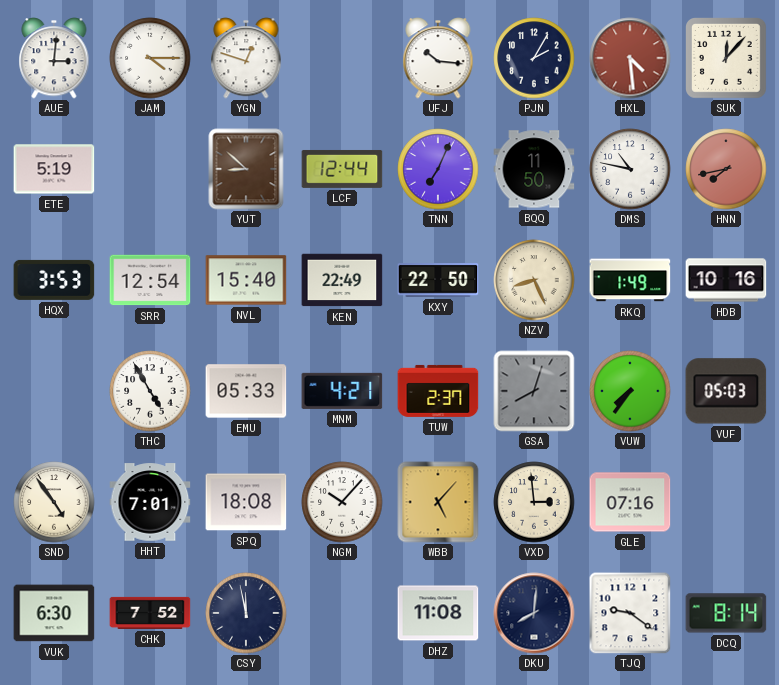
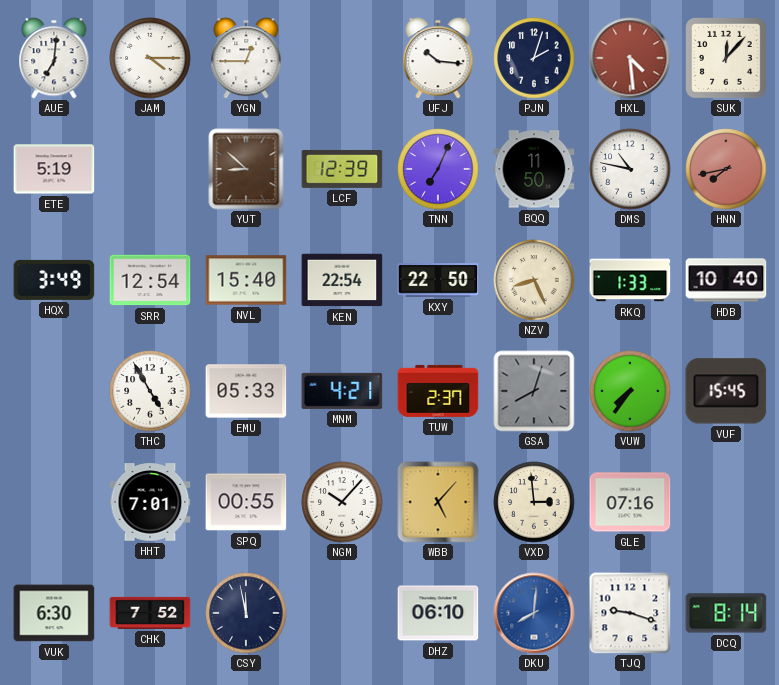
AUE: 3:01 -> 7:01 (54, 58)
YGN: 12:48 -> 12:45 (246, 58)
PJN: 2:05 -> 2:03 (534, 58)
LCF: 12:44 -> 12:39 (342, 169)
HQX: 3:53 -> 3:49 (54, 280)
KEN: 22:49 -> 22:54 (342, 280)
RKQ: 1:49 -> 1:33 (630, 280)
HDB: 10:16 -> 10:40 (726, 280)
VUF: 05:03 -> 15:45 (726, 391)
SND: 4:54 -> none (54, 502)
SPQ: 18:08 -> 00:55 (246, 502)
DHZ: 11:08 -> 06:10 (438, 613)
DKU dial: navy -> blue (534, 613)
TJQ: 9:21 -> 9:18 (630, 613)
